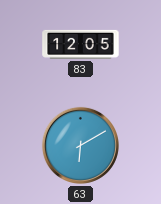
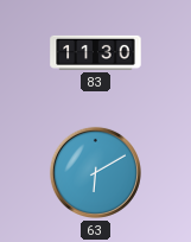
83: 12:05 -> 11:30 (96, 52)
